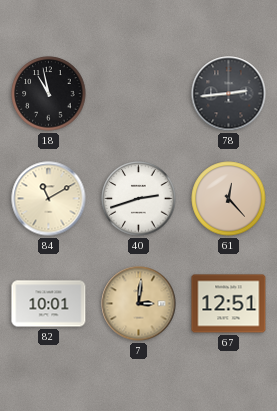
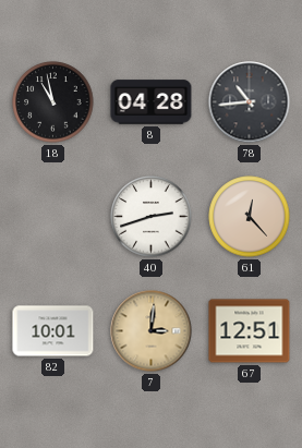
8: none -> 04:28 (152, 102)
78: 2:44 -> 10:44 (250, 102)
84: 11:10 -> none (49, 199)
